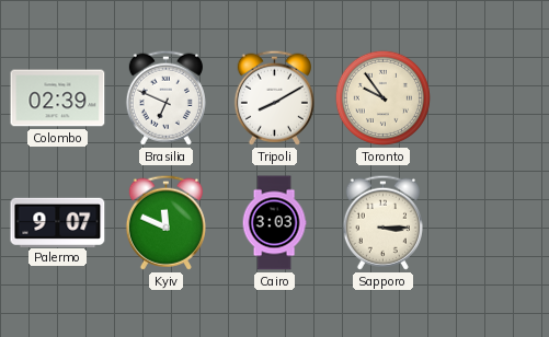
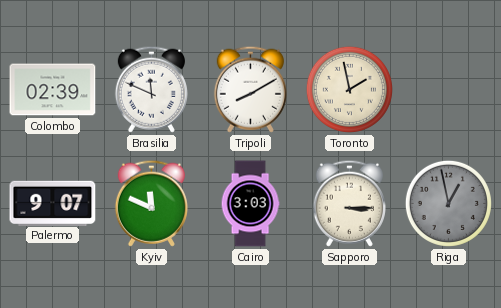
Brasilia: 6:49 -> 11:49 (151, 89)
Toronto: 9:54 -> 1:58 (349, 89)
Riga: none -> 12:58 (448, 203)
